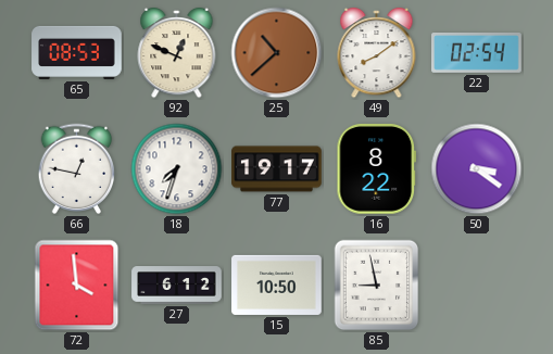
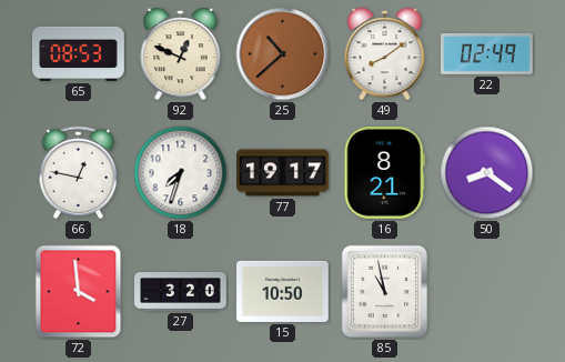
22: 02:54 -> 02:49 (487, 54)
16: 8:22 -> 8:21 (385, 173)
50: 3:21 -> 8:21 (487, 173)
27: 6:12 -> 3:20 (181, 292)
85: 8:58 -> 10:58 (385, 292)
